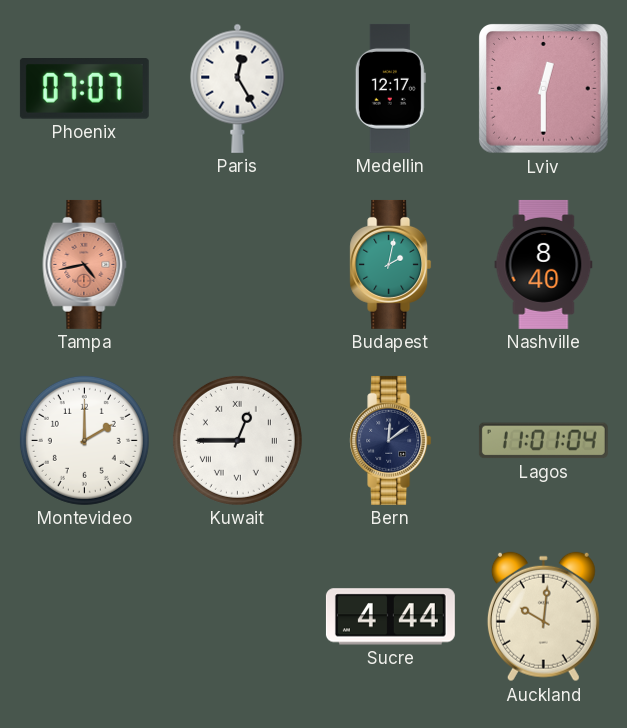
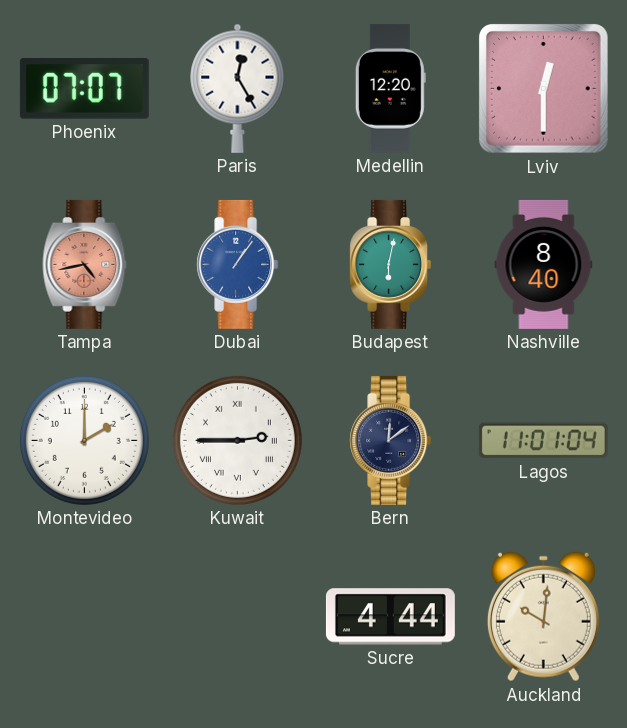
Medellin: 12:17 -> 12:20 (390, 88)
Dubai: none -> 1:06 (238, 264)
Budapest: 2:02 -> 6:02 (391, 264)
Kuwait: 12:45 -> 2:45 (237, 440)
